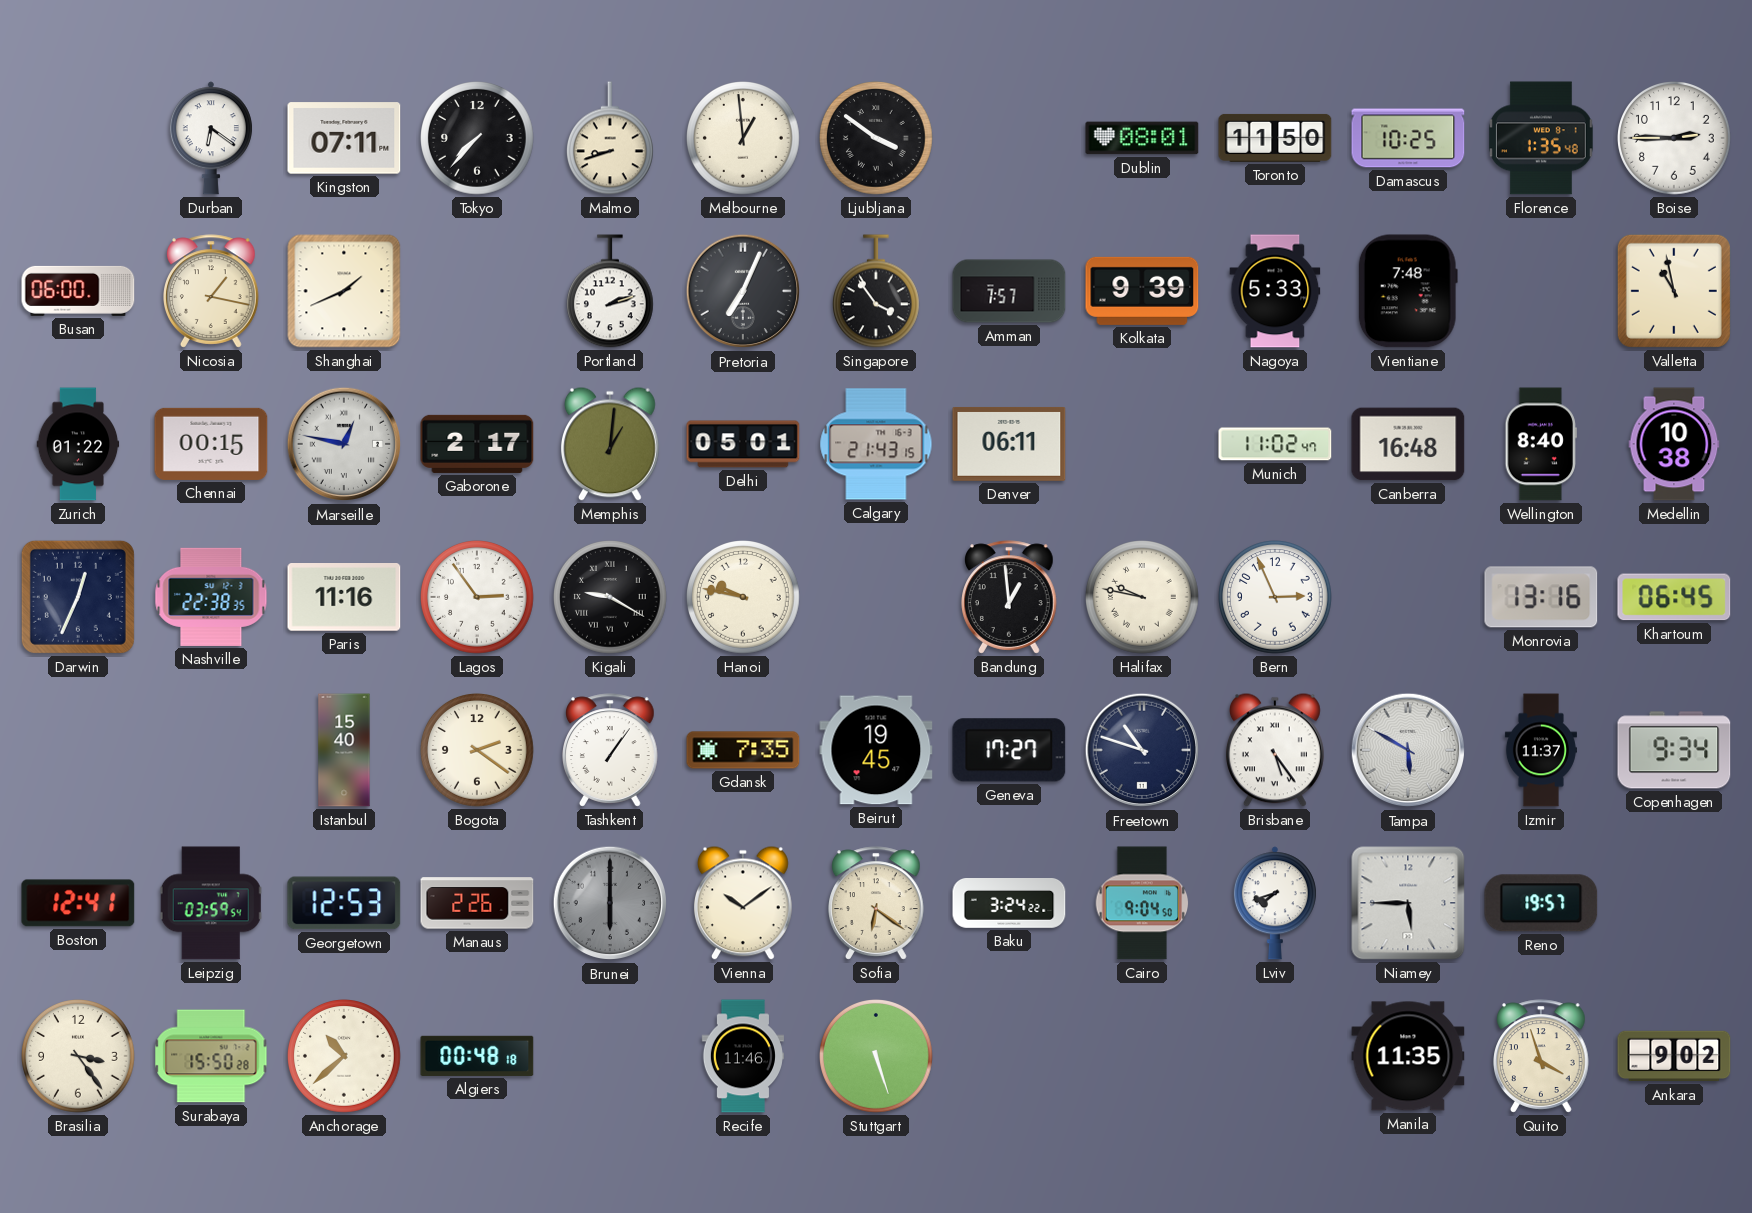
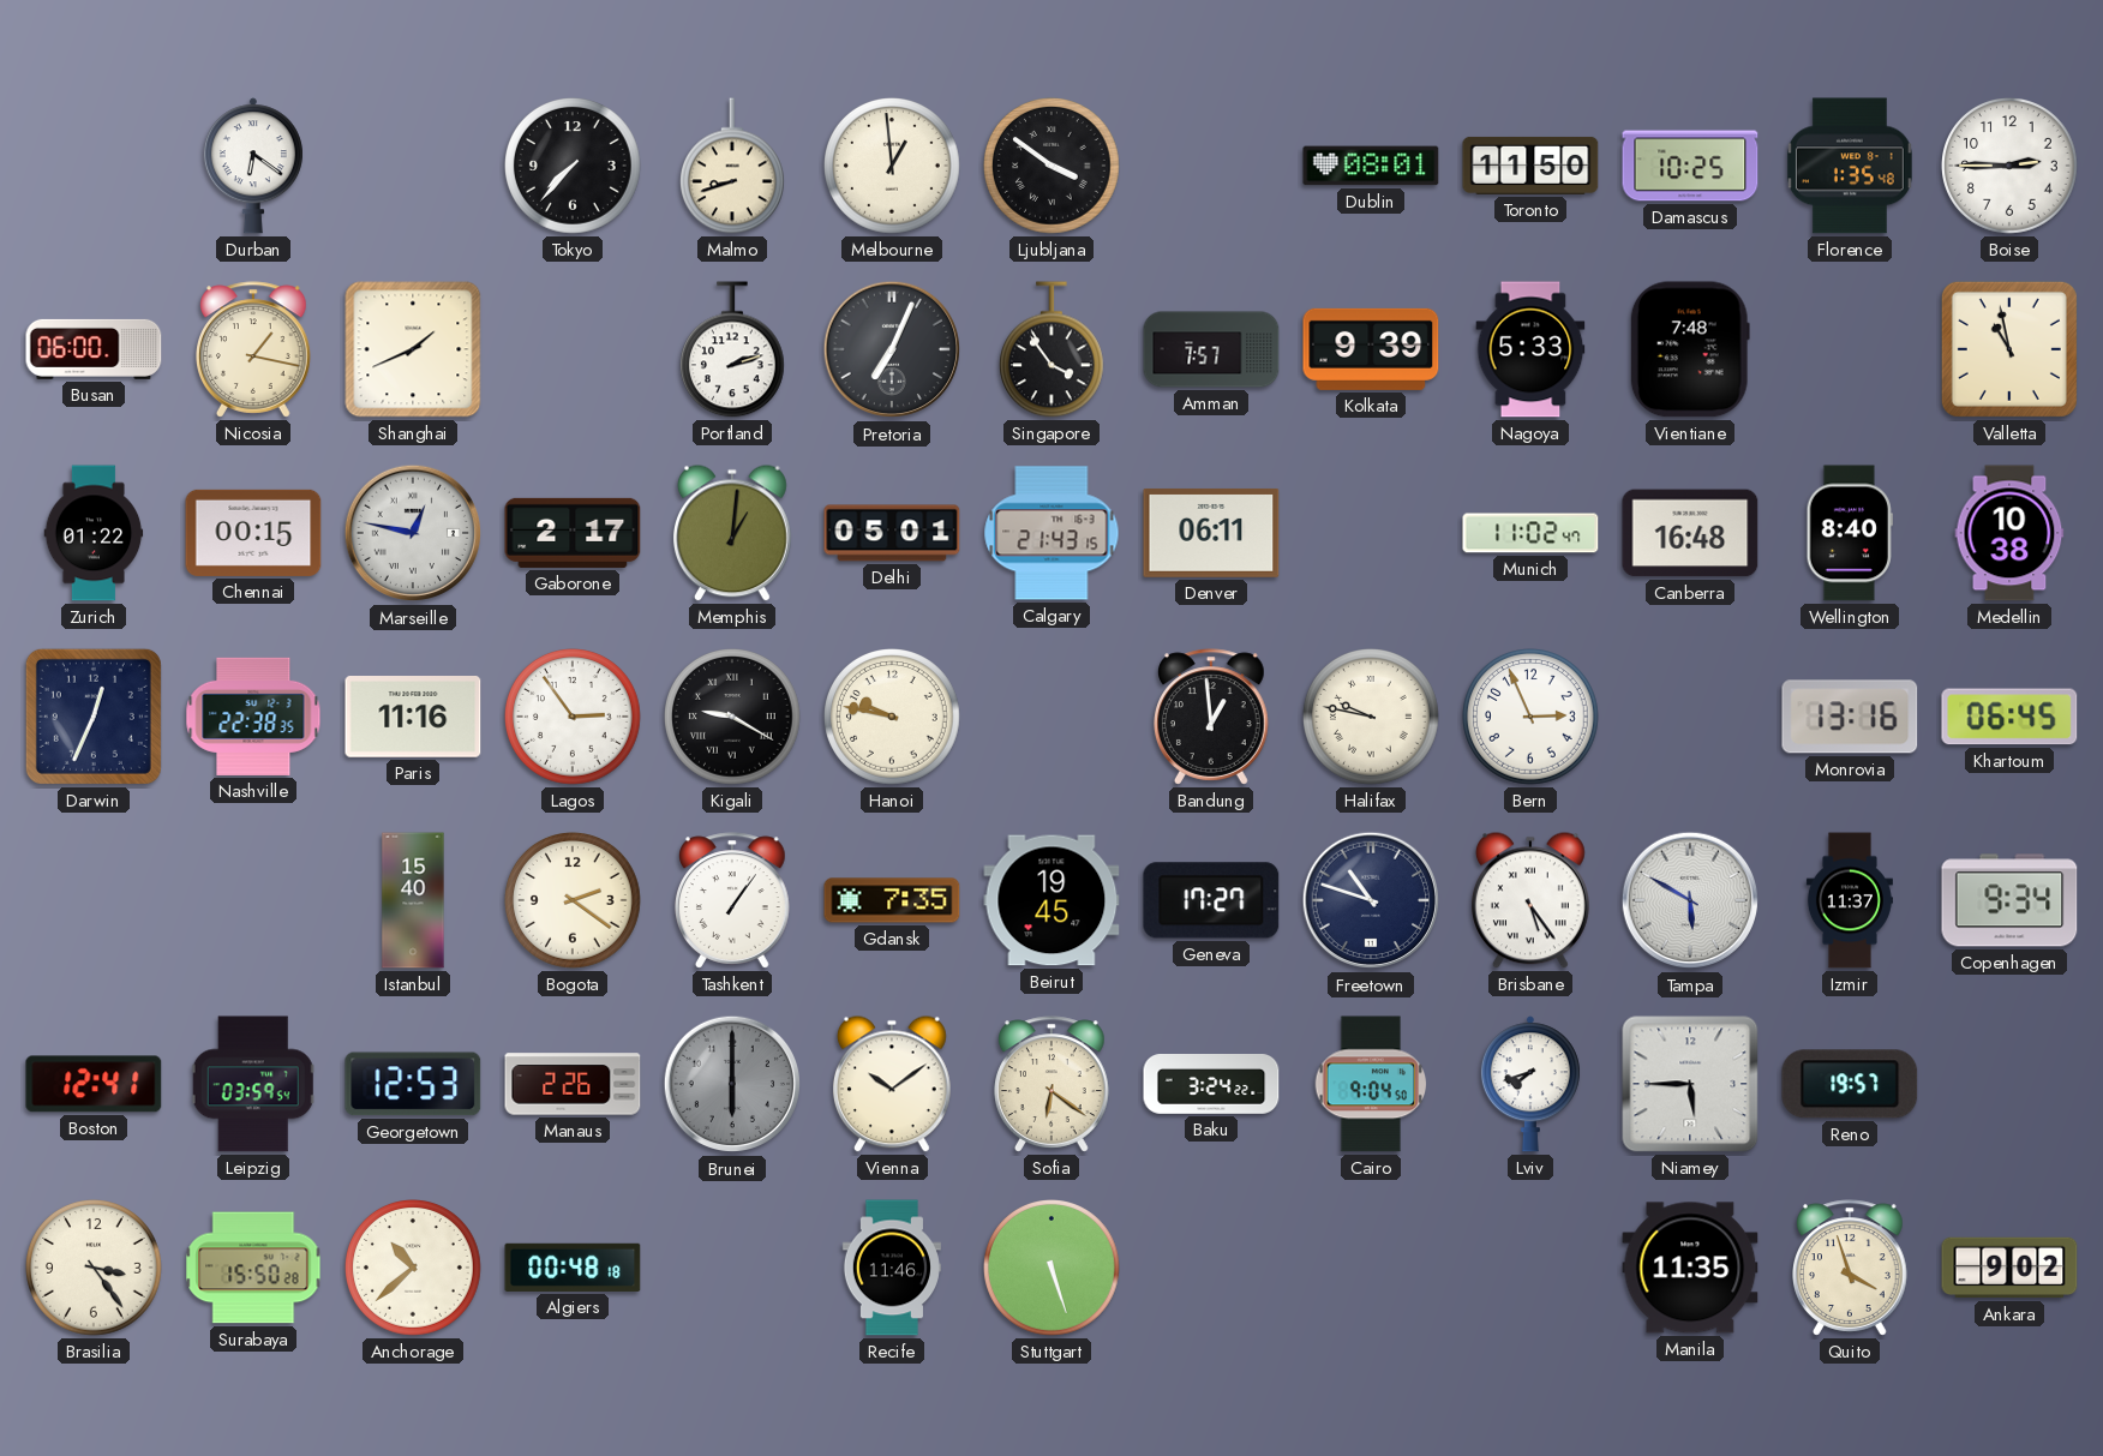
Kingston: 07:11 -> none (344, 138)
